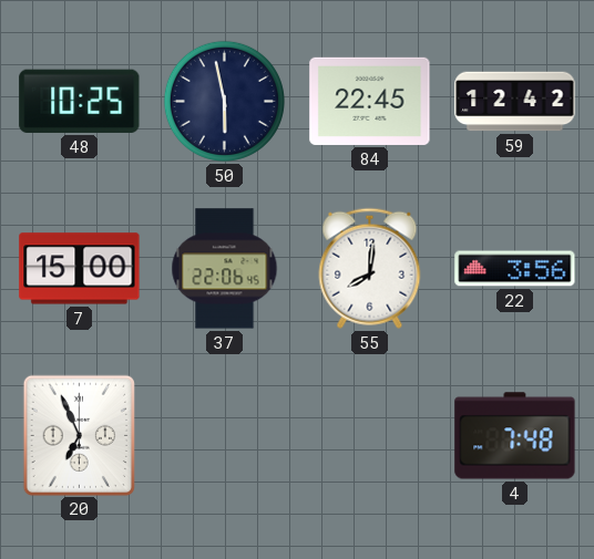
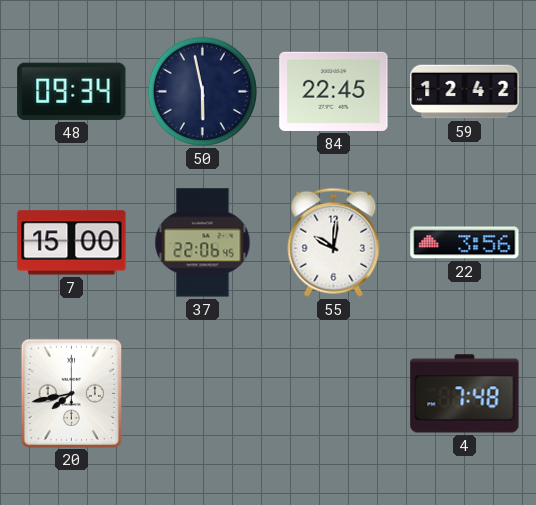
48: 10:25 -> 09:34 (72, 91)
55: 8:01 -> 10:01 (334, 242)
20: 6:56 -> 7:43 (71, 393)
